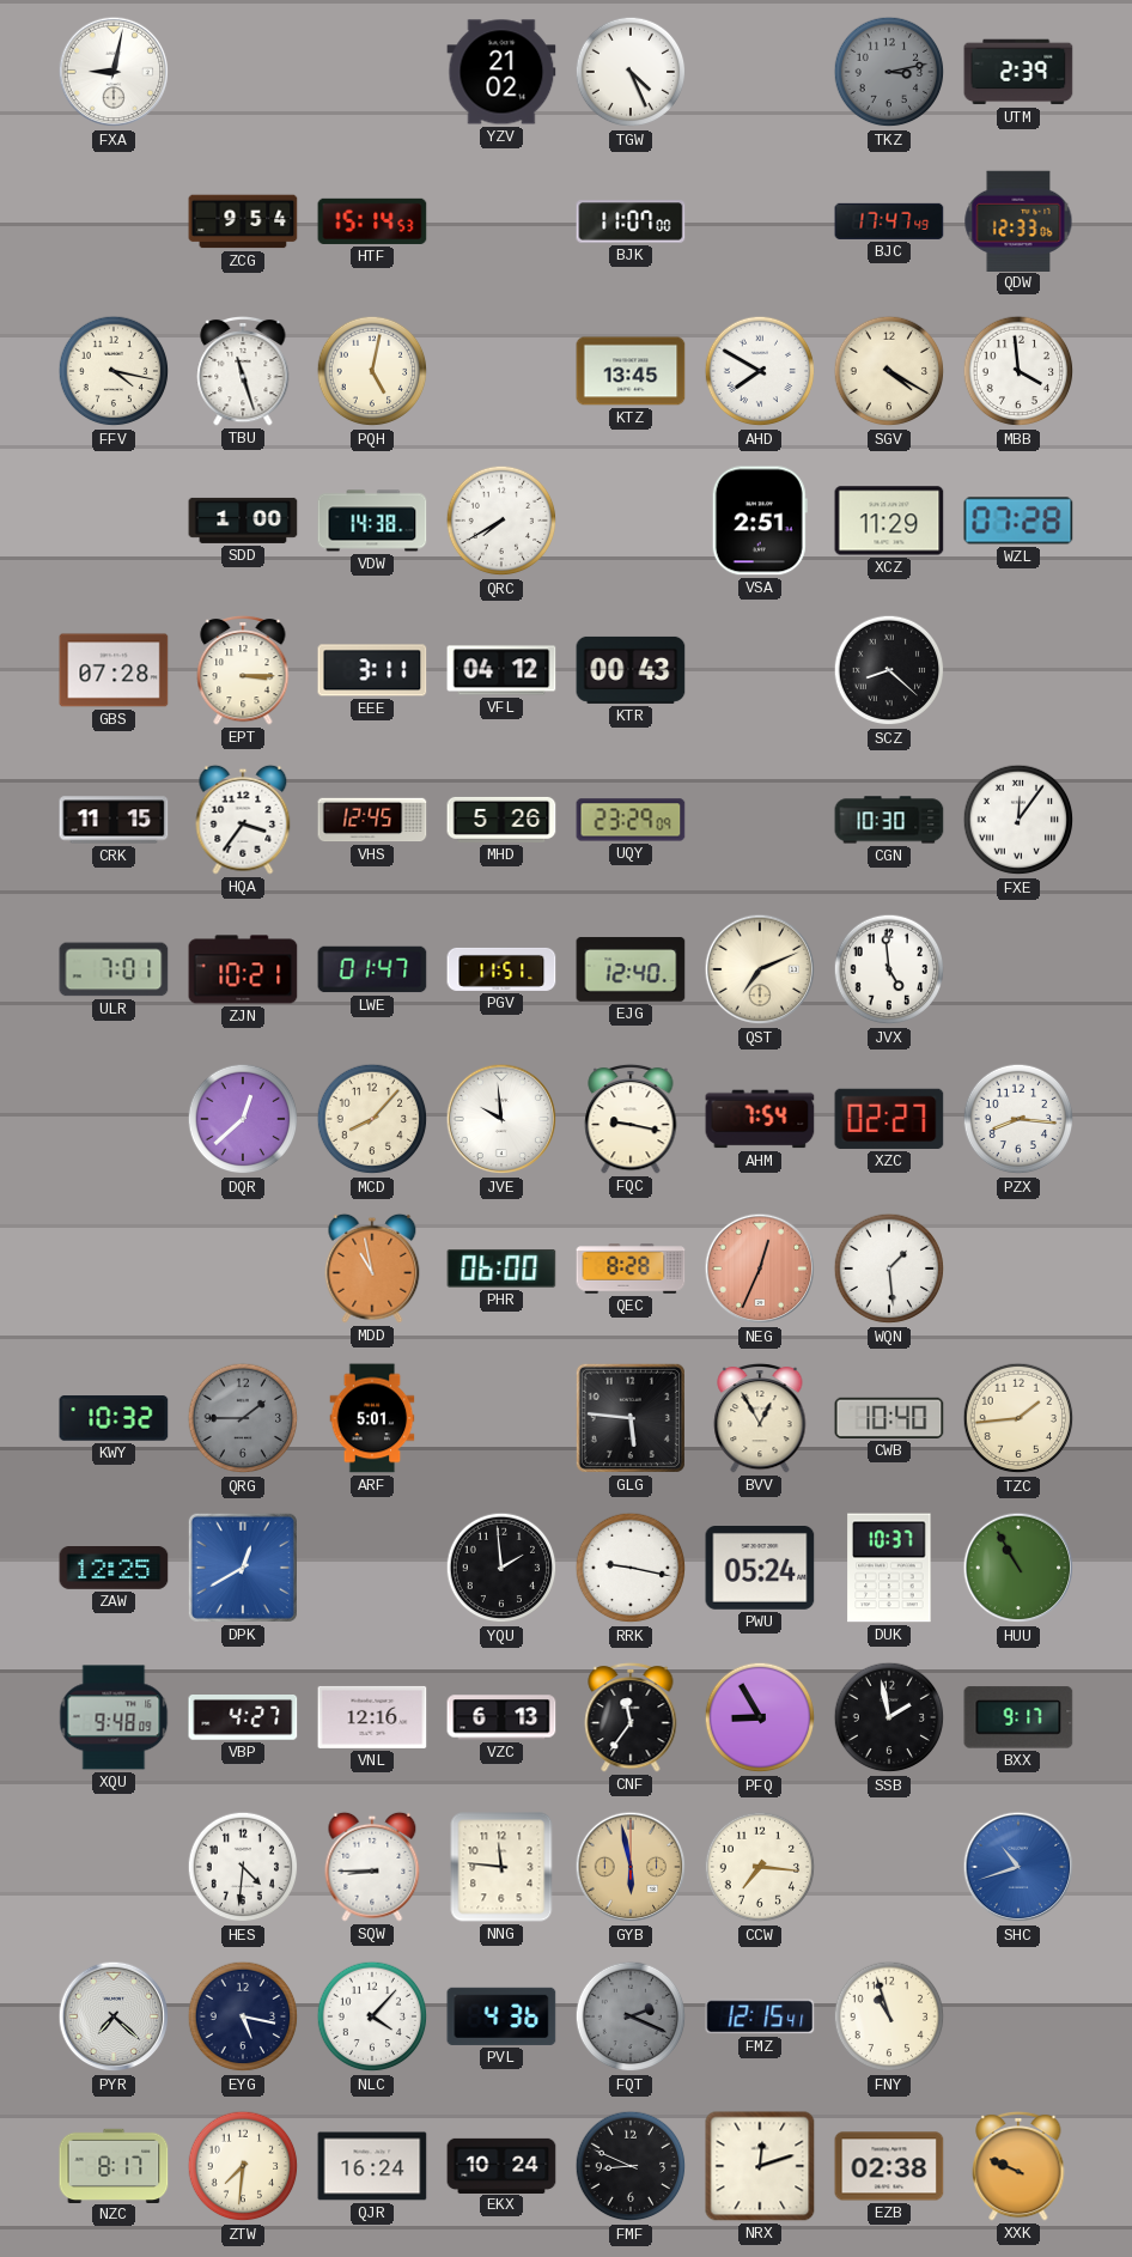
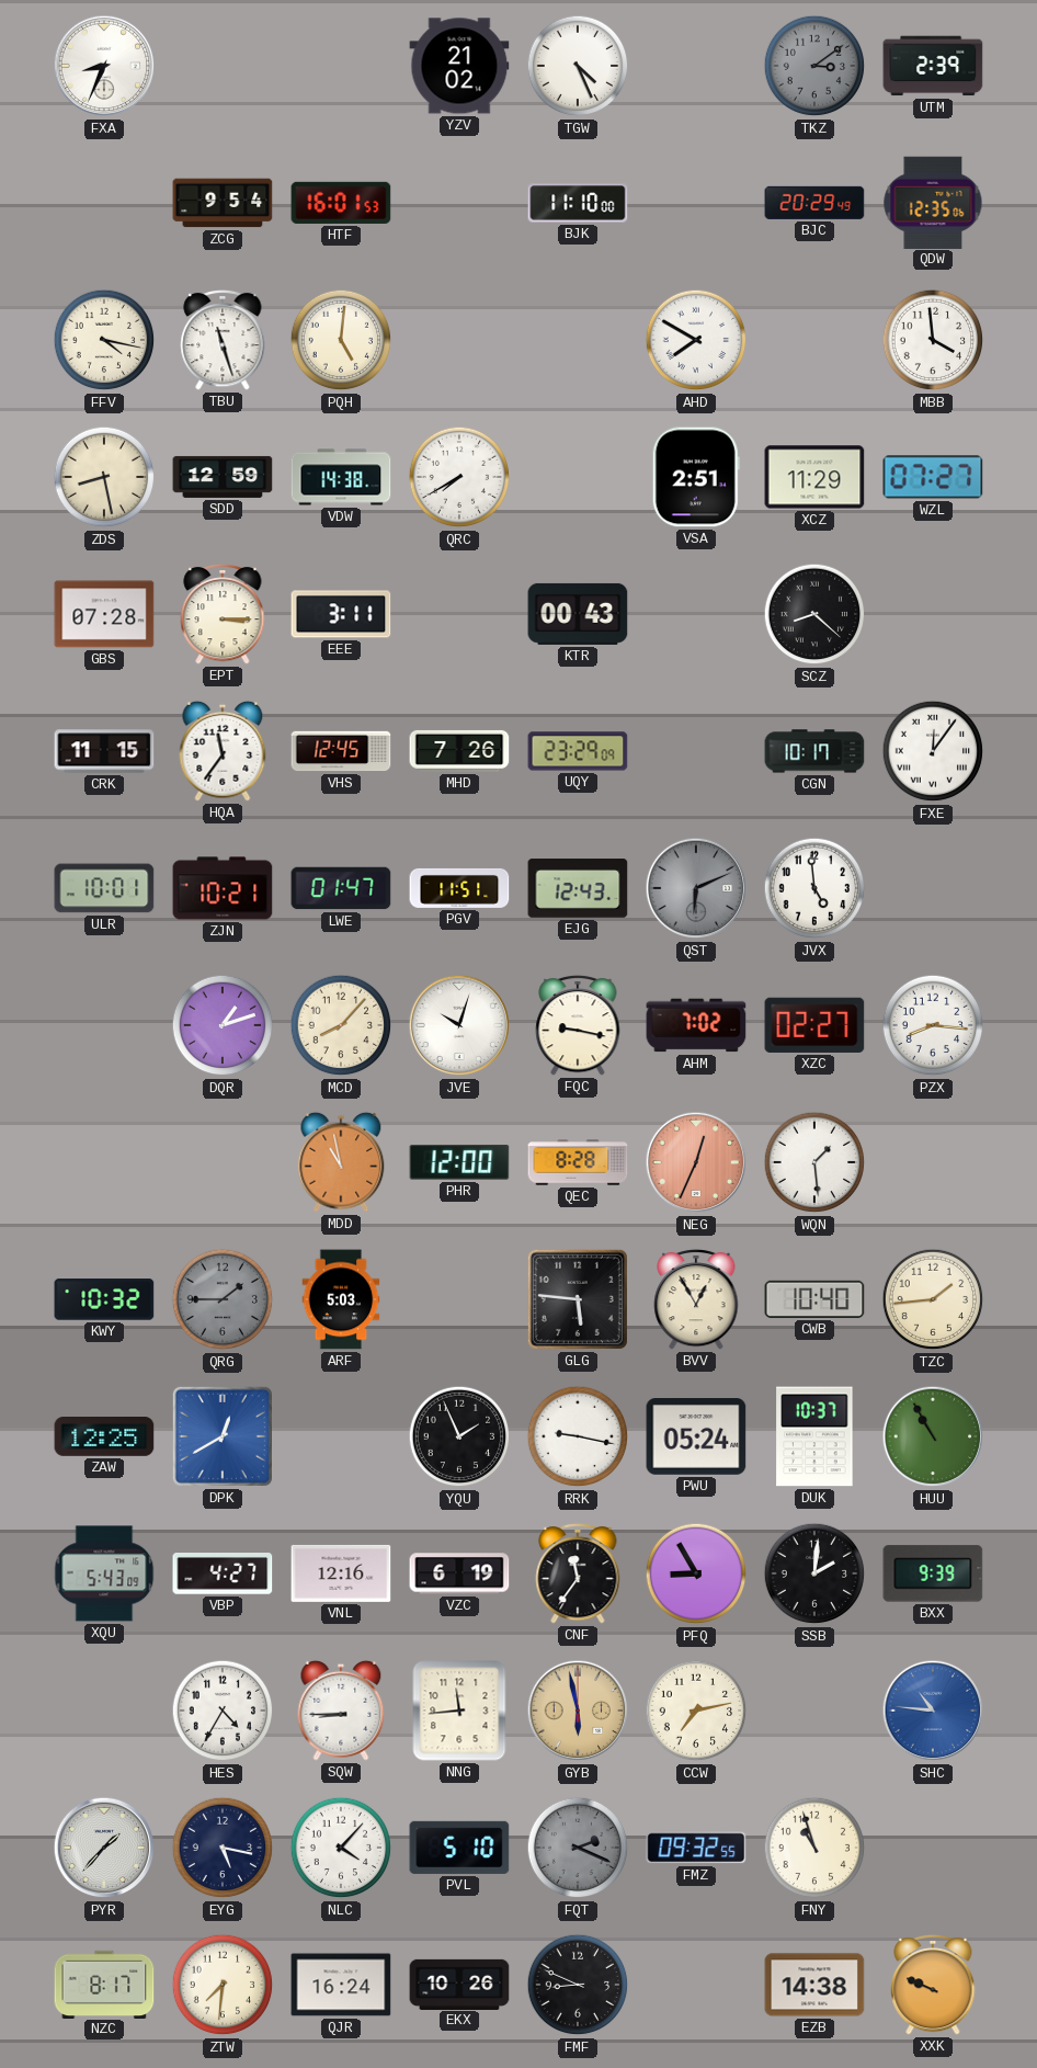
FXA: 9:02 -> 8:34 (104, 66)
TKZ: 3:13 -> 3:09 (814, 66)
HTF: 15:14 -> 16:01 (341, 203)
BJK: 11:07 -> 11:10 (578, 203)
BJC: 17:47 -> 20:29 (814, 203)
QDW: 12:33 -> 12:35 (933, 202)
PQH: 5:02 -> 5:01 (341, 340)
KTZ: 13:45 -> none (631, 371)
SGV: 4:20 -> none (889, 371)
ZDS: none -> 8:28 (104, 477)
SDD: 1:00 -> 12:59 (223, 477)
WZL: 07:28 -> 07:27 (933, 477)
VFL: 04:12 -> none (501, 670)
HQA: 3:36 -> 11:36 (223, 751)
MHD: 5:26 -> 7:26 (459, 751)
CGN: 10:30 -> 10:17 (814, 751)
ULR: 7:01 -> 10:01 (104, 888)
EJG: 12:40 -> 12:43 (578, 888)
QST: 7:11 -> 6:11 (696, 888)
QST dial: cream -> grey (696, 888)
DQR: 12:38 -> 1:12 (223, 1025)
JVE: 9:59 -> 10:03 (459, 1025)
AHM: 7:54 -> 7:02 (696, 1025)
PHR: 06:00 -> 12:00 (459, 1162)
ARF: 5:01 -> 5:03 (341, 1299)
YQU: 1:59 -> 1:56 (459, 1436)
XQU: 9:48 -> 5:43 (104, 1573)
VZC: 6:13 -> 6:19 (459, 1573)
SSB: 1:58 -> 2:01 (814, 1573)
BXX: 9:17 -> 9:39 (933, 1573)
HES: 4:31 -> 4:35 (223, 1711)
NNG: 11:46 -> 11:44 (459, 1711)
CCW: 7:16 -> 7:13 (696, 1711)
SHC: 10:42 -> 10:46 (933, 1711)
PYR: 7:22 -> 1:37 (104, 1848)
PVL: 4:36 -> 5:10 (459, 1848)
FMZ: 12:15 -> 09:32 (696, 1848)
EKX: 10:24 -> 10:26 (459, 1984)
NRX: 12:12 -> none (760, 2166)
EZB: 02:38 -> 14:38 (814, 1985)
